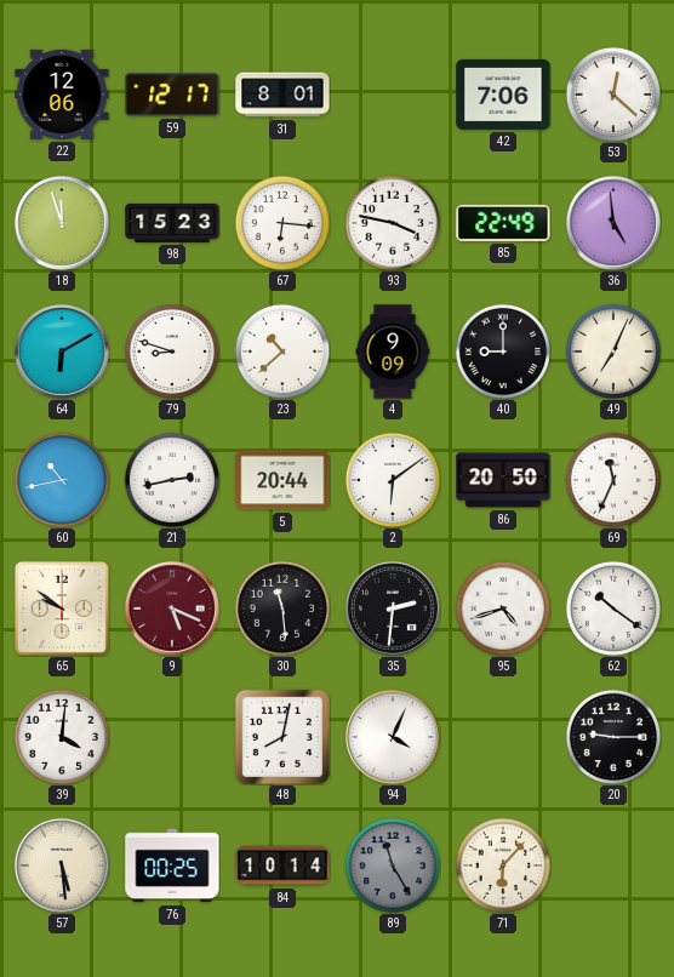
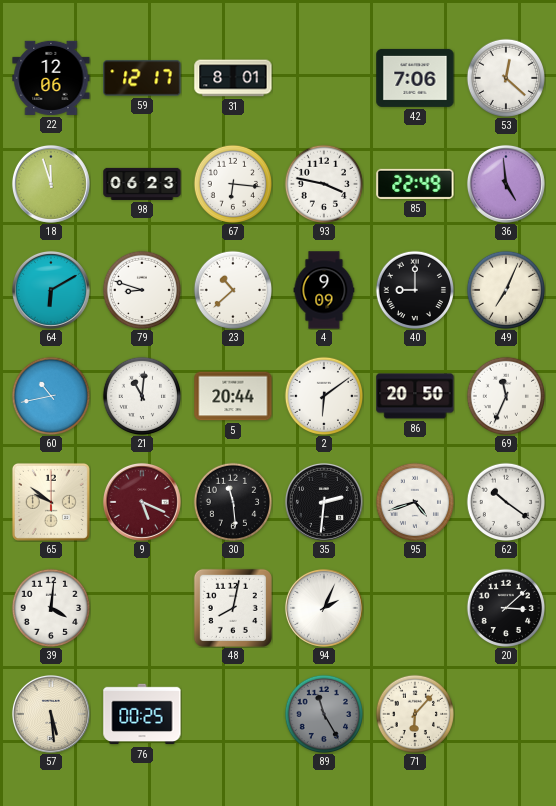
98: 15:23 -> 06:23 (142, 184)
21: 2:43 -> 11:01 (141, 395)
94: 4:04 -> 2:04 (324, 608)
20: 9:15 -> 3:08 (505, 607)
84: 10:14 -> none (282, 865)
